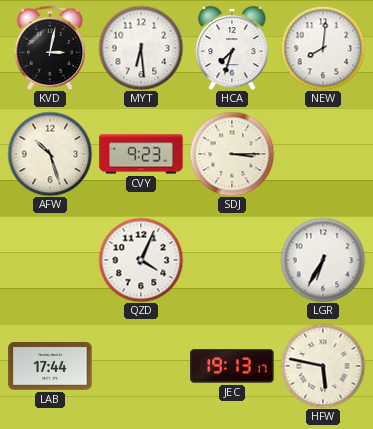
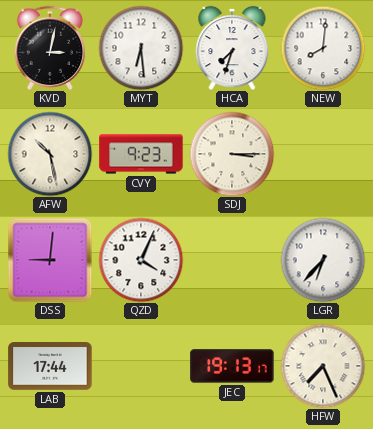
AFW: 10:27 -> 10:28 (50, 154)
DSS: none -> 9:01 (50, 260)
LGR: 6:35 -> 6:37 (323, 260)
HFW: 5:47 -> 7:26 (323, 366)
